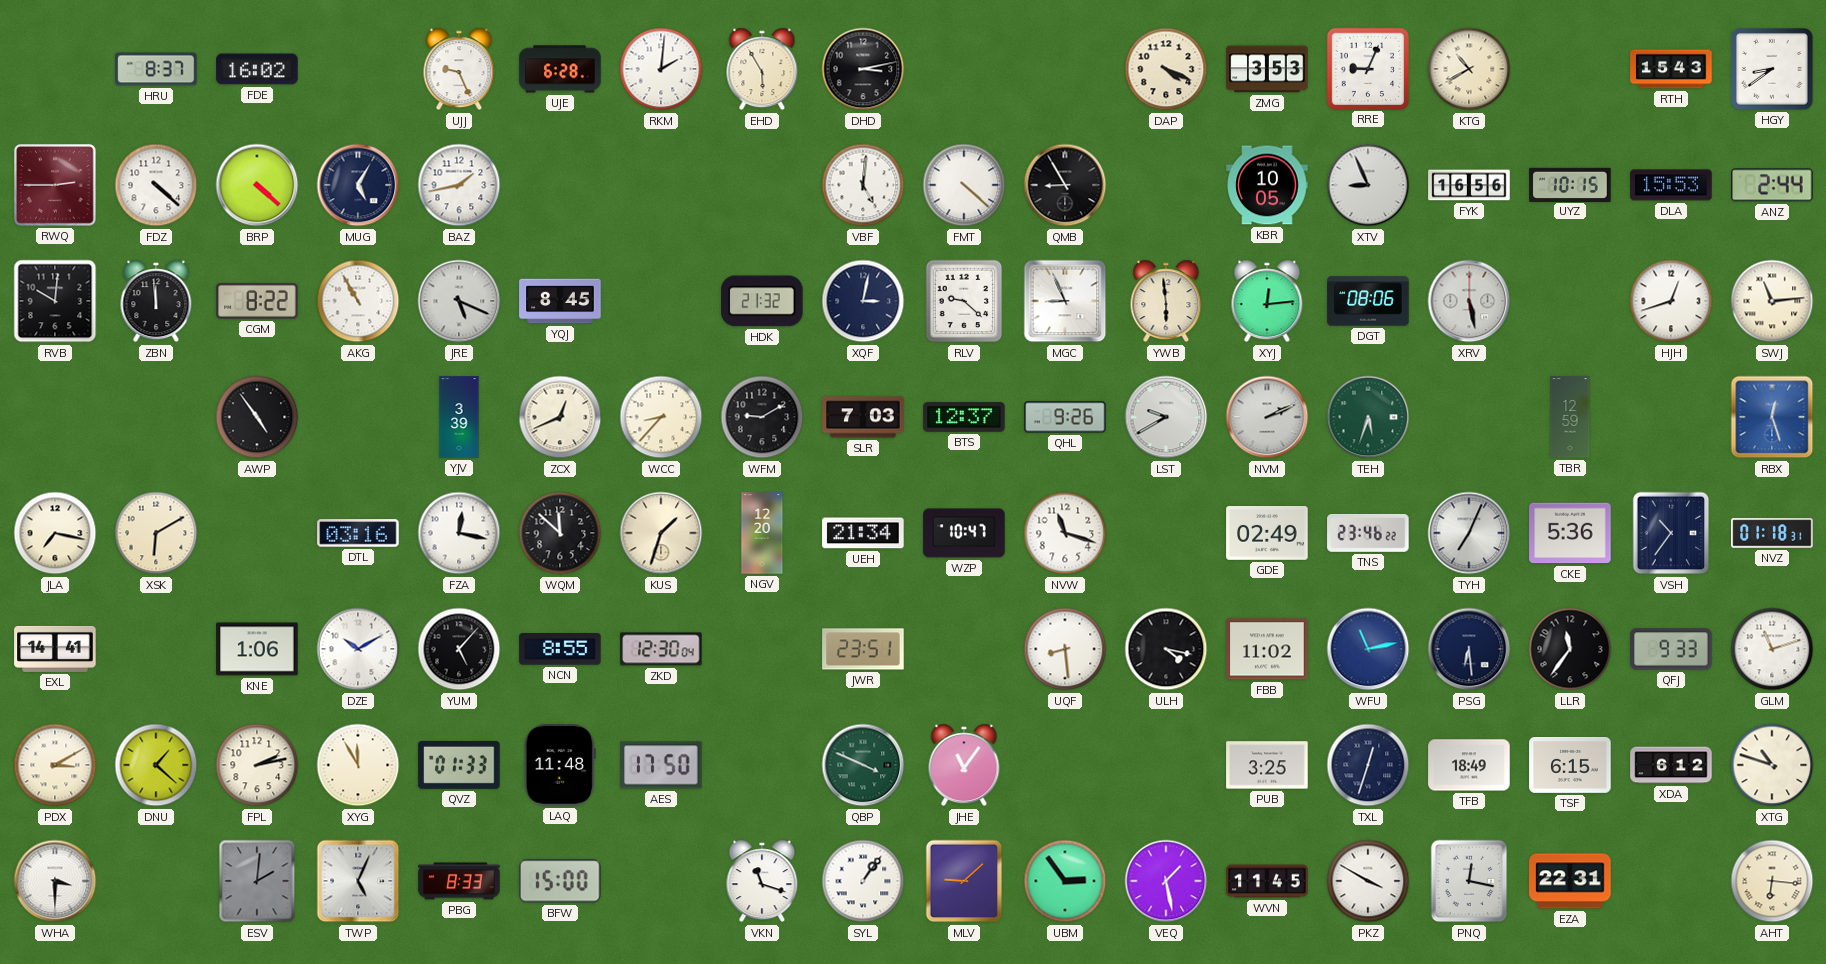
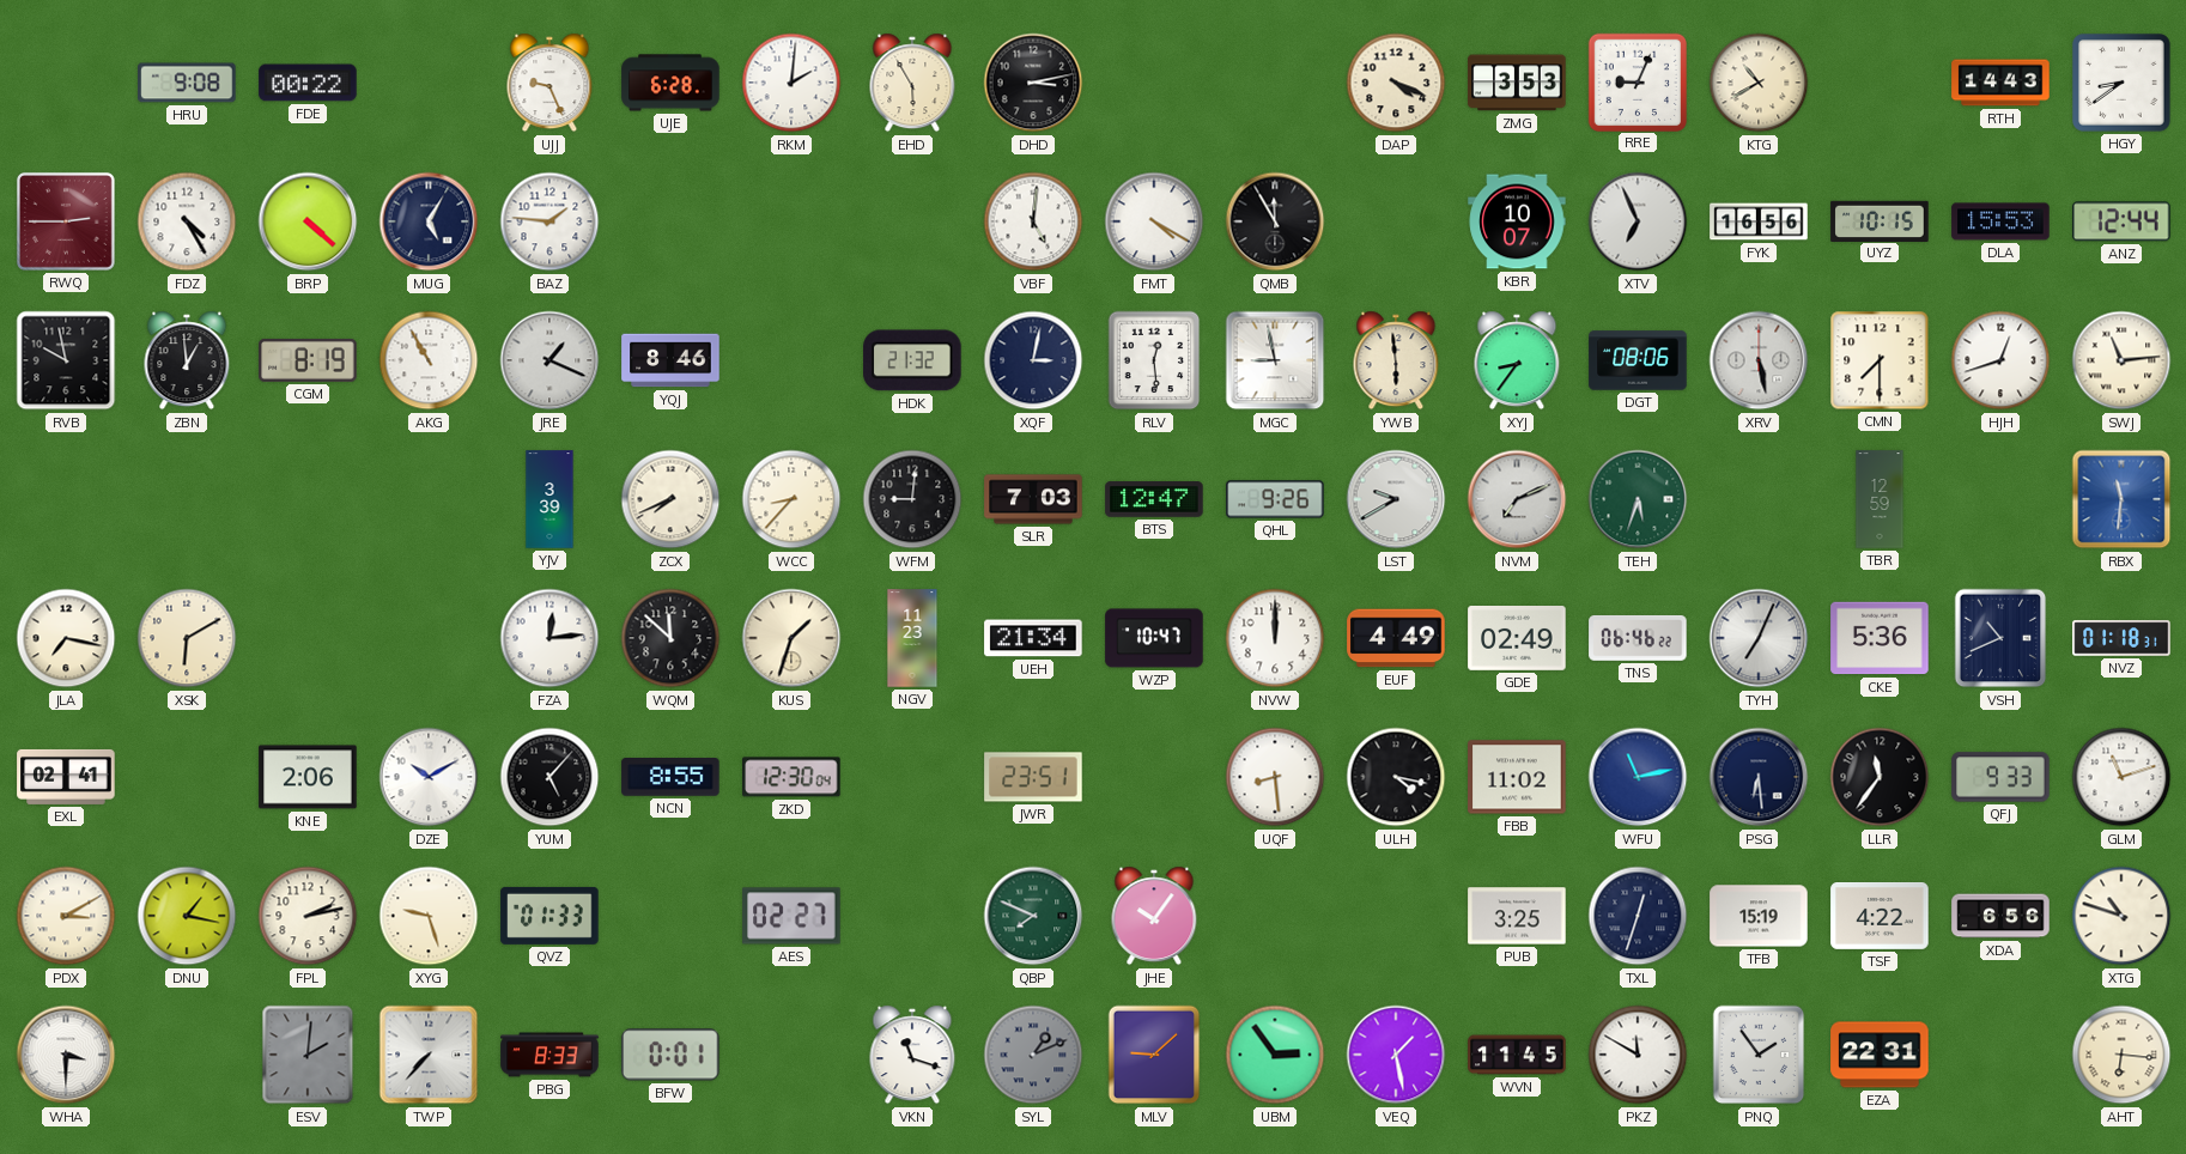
HRU: 8:37 -> 9:08 (187, 83)
FDE: 16:02 -> 00:22 (308, 83)
RTH: 15:43 -> 14:43 (2000, 83)
FDZ: 4:22 -> 4:25 (187, 221)
BAZ: 1:43 -> 1:46 (549, 221)
FMT: 4:22 -> 4:20 (1154, 221)
QMB: 8:55 -> 11:55 (1275, 221)
KBR: 10:05 -> 10:07 (1517, 221)
XTV: 8:56 -> 6:56 (1638, 221)
ANZ: 2:44 -> 12:44 (2121, 221)
RVB: 10:01 -> 9:58 (66, 360)
ZBN: 11:59 -> 12:59 (187, 360)
CGM: 8:22 -> 8:19 (308, 360)
JRE: 5:19 -> 1:19 (549, 360)
YQJ: 8:45 -> 8:46 (670, 360)
RLV: 9:22 -> 12:29 (1154, 360)
MGC: 8:56 -> 8:58 (1275, 360)
XYJ: 12:14 -> 8:36 (1517, 360)
CMN: none -> 7:30 (1880, 360)
AWP: 4:54 -> none (257, 417)
ZCX: 12:41 -> 7:41 (670, 499)
WFM: 9:10 -> 9:01 (912, 499)
BTS: 12:37 -> 12:47 (1154, 499)
NVM: 2:11 -> 7:11 (1517, 499)
RBX: 12:27 -> 11:31 (2121, 499)
DTL: 03:16 -> none (358, 533)
FZA: 12:17 -> 12:14 (549, 638)
NGV: 12:20 -> 11:23 (912, 638)
NVW: 11:18 -> 12:00 (1275, 638)
EUF: none -> 4:49 (1396, 638)
TNS: 23:46 -> 06:46 (1638, 638)
VSH: 10:36 -> 10:41 (2000, 638)
EXL: 14:41 -> 02:41 (66, 777)
KNE: 1:06 -> 2:06 (308, 777)
DNU: 1:22 -> 1:17 (187, 916)
XYG: 11:55 -> 9:27 (429, 916)
LAQ: 11:48 -> none (560, 765)
AES: 17:50 -> 02:27 (791, 916)
QBP: 3:49 -> 7:49 (1033, 916)
JHE: 11:06 -> 10:06 (1154, 916)
TFB: 18:49 -> 15:19 (1759, 916)
TSF: 6:15 -> 4:22 (1880, 917)
XDA: 6:12 -> 6:56 (2000, 916)
TWP: 5:04 -> 7:37 (429, 1055)
BFW: 15:00 -> 0:01 (670, 1055)
SYL: 1:06 -> 1:11 (1033, 1055)
SYL dial: white -> grey (1033, 1055)
PKZ: 3:50 -> 11:50 (1638, 1055)
PNQ: 12:17 -> 1:54 (1759, 1055)
